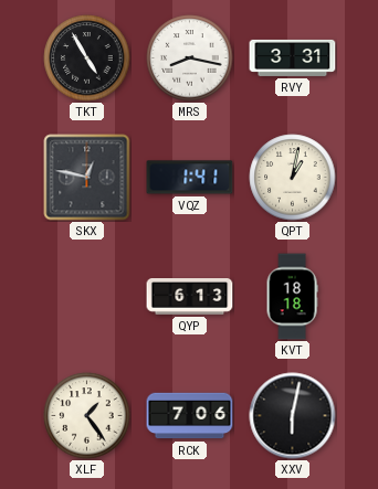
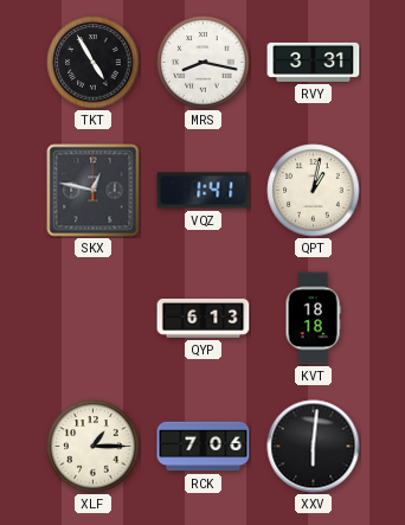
XLF: 1:24 -> 1:15 (94, 447)
XXV: 6:02 -> 6:01 (314, 447)
